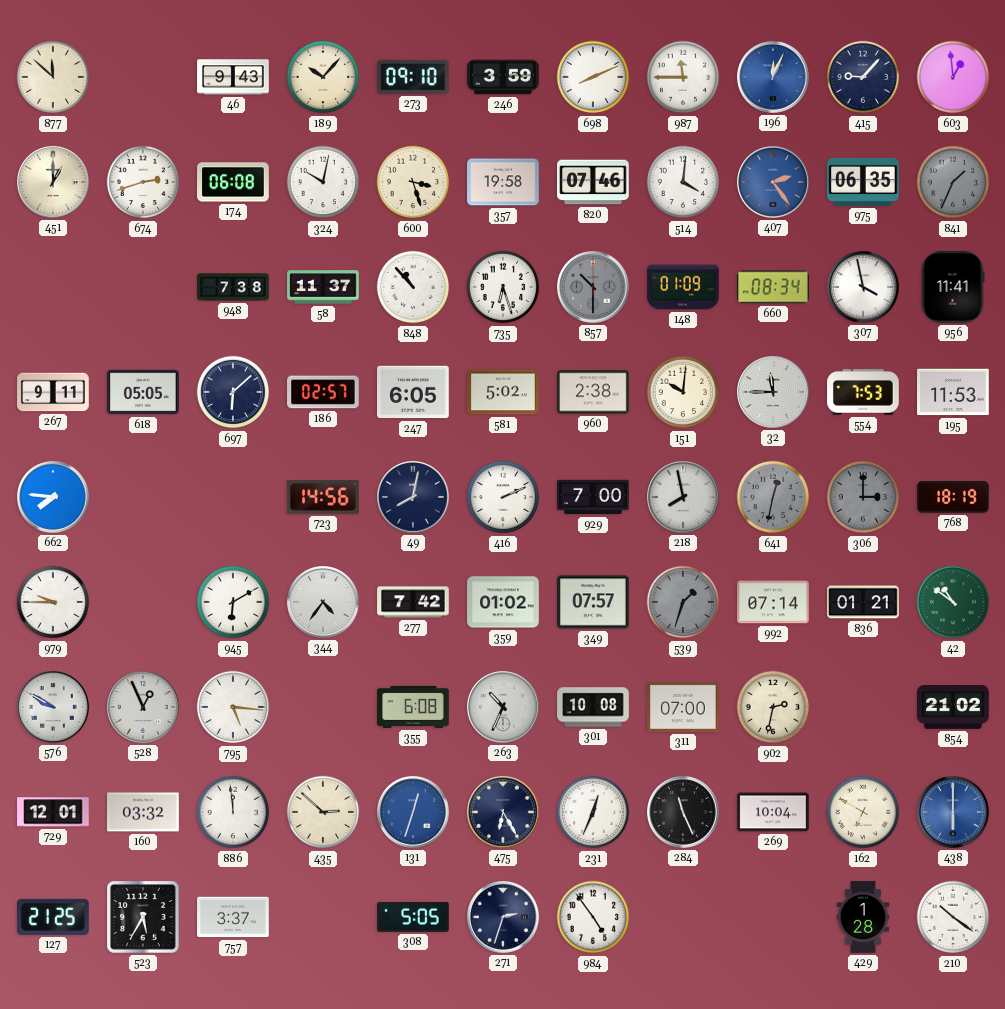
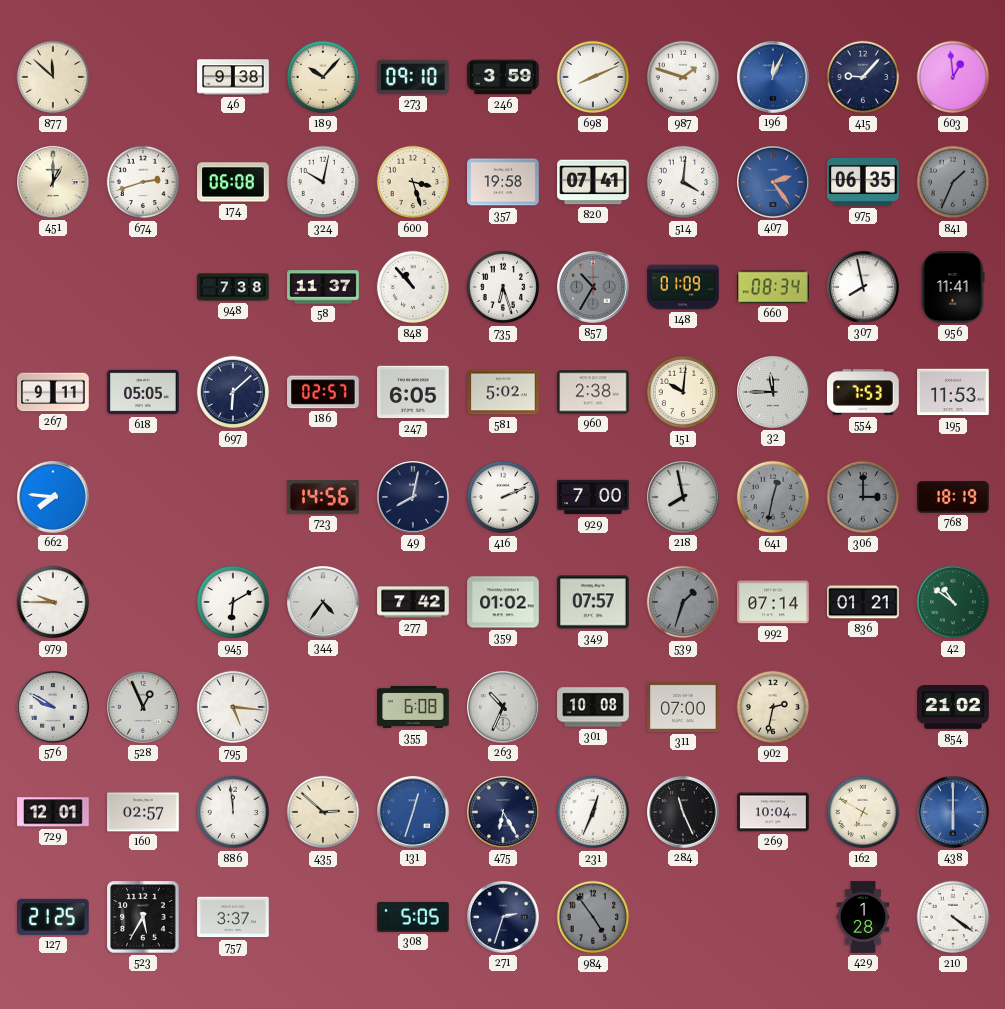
46: 9:43 -> 9:38 (233, 77)
987: 11:45 -> 1:48 (683, 77)
820: 07:46 -> 07:41 (593, 182)
857: 10:30 -> 10:35 (594, 288)
307: 3:58 -> 7:58 (864, 288)
160: 03:32 -> 02:57 (143, 812)
984 dial: white -> grey (593, 917)
210: 10:21 -> 4:21 (953, 917)
